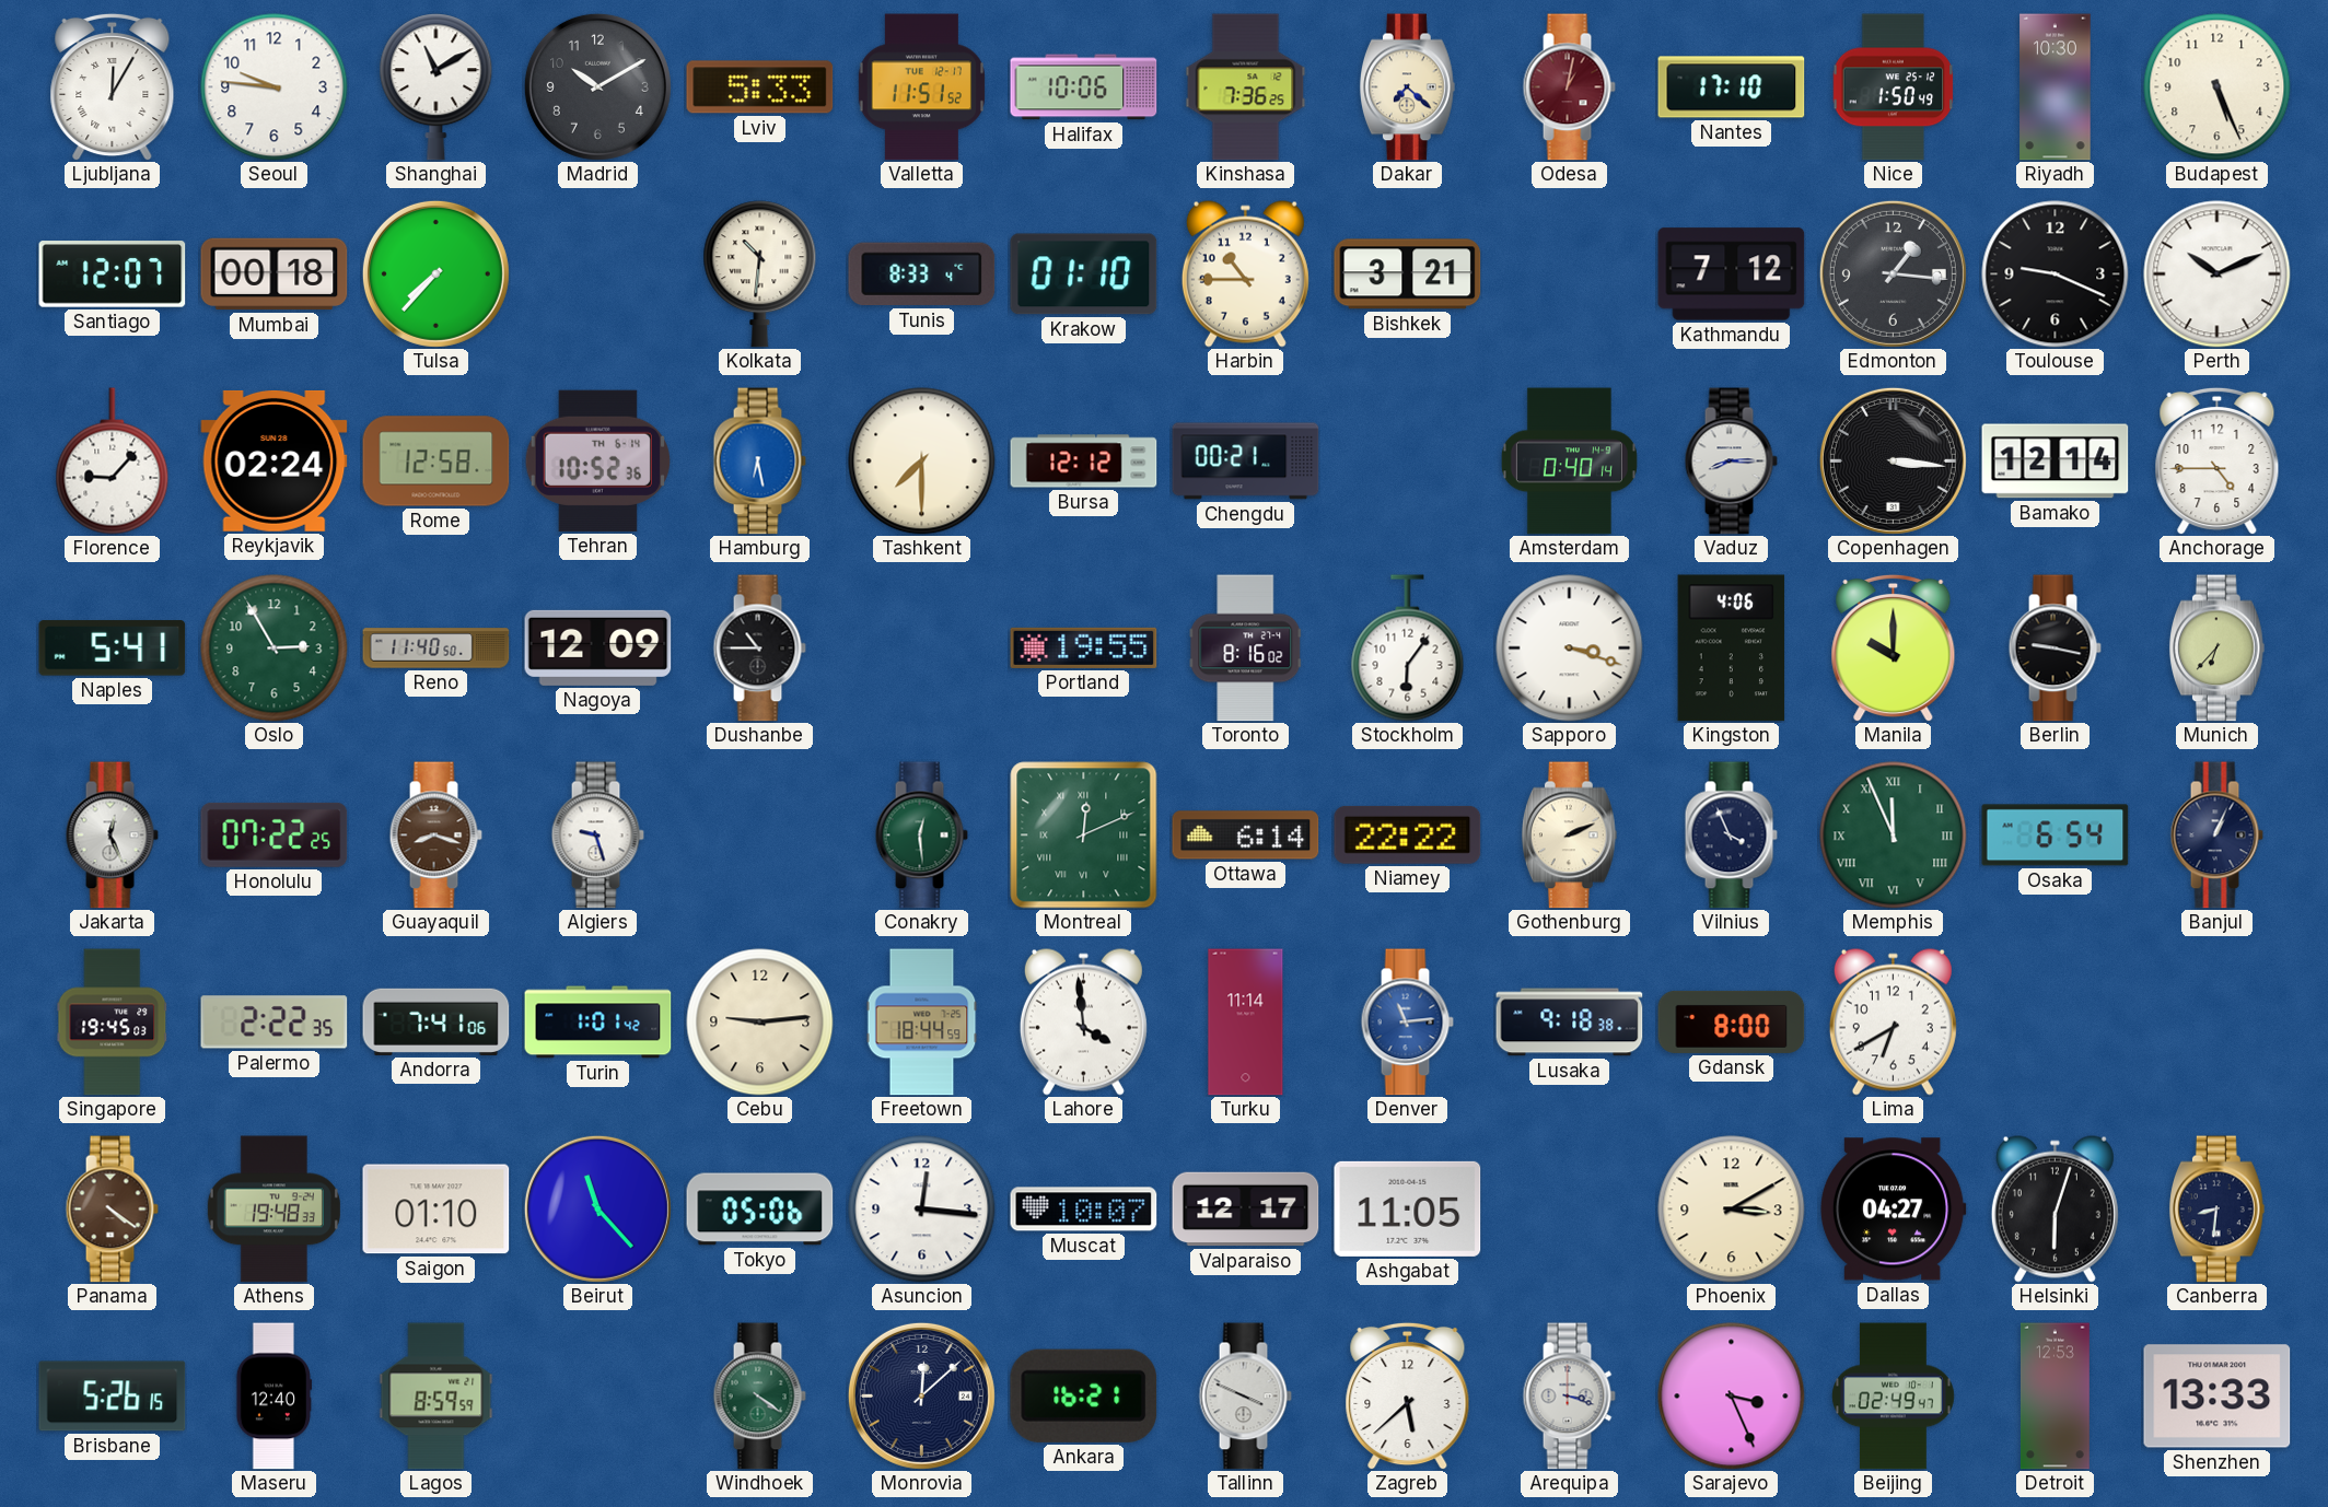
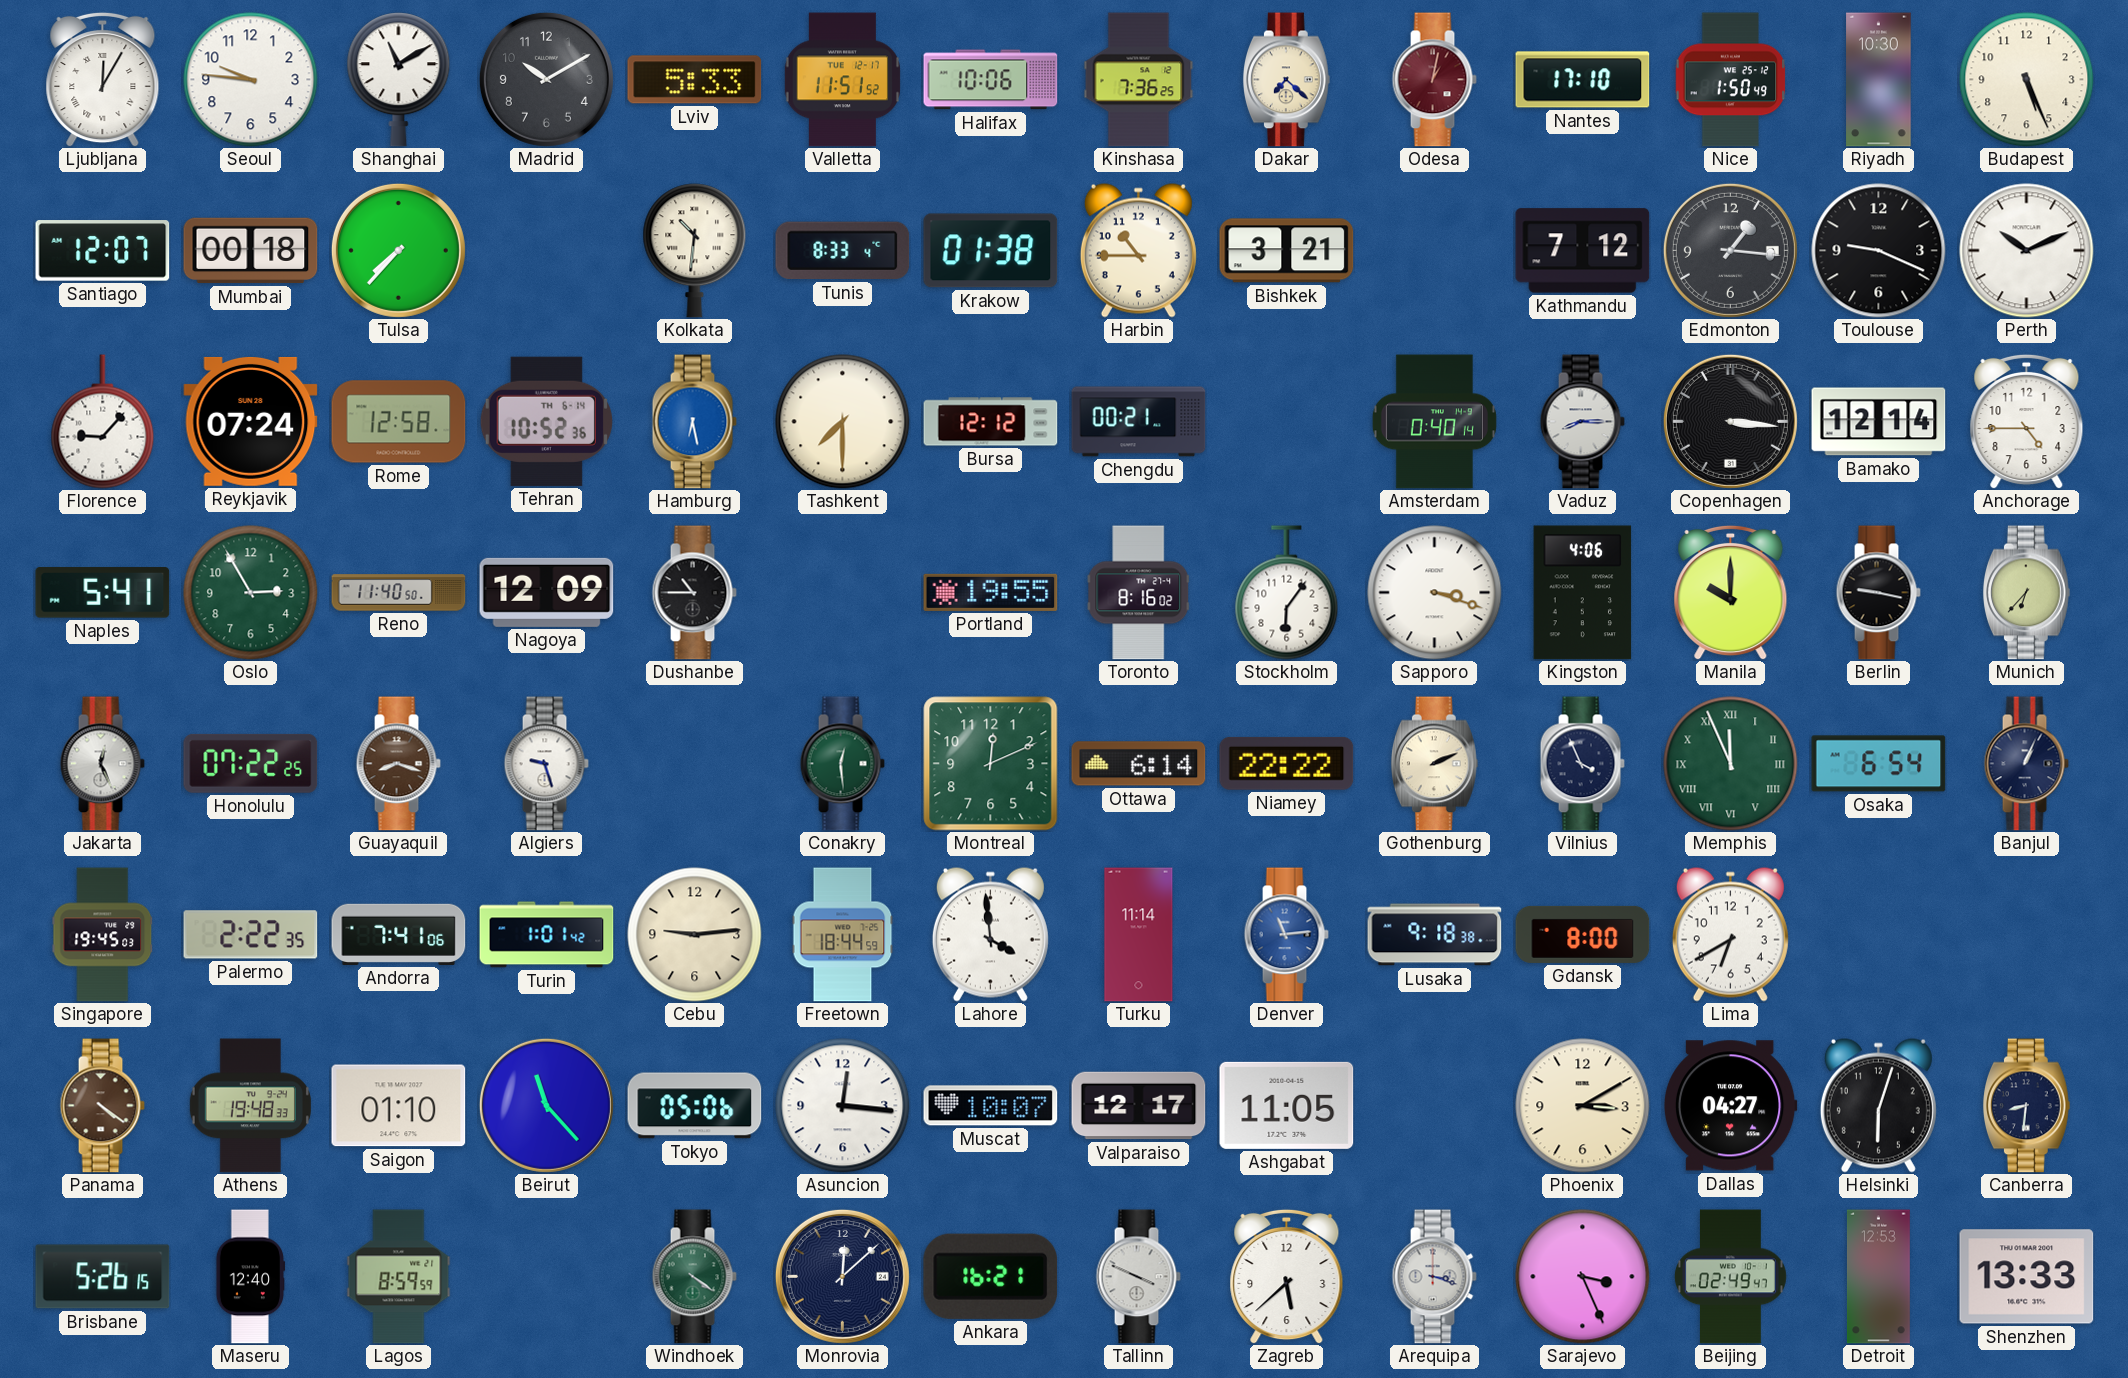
Krakow: 01:10 -> 01:38 (991, 251)
Reykjavik: 02:24 -> 07:24 (251, 421)
Montreal numerals: Roman -> Arabic (991, 764)
